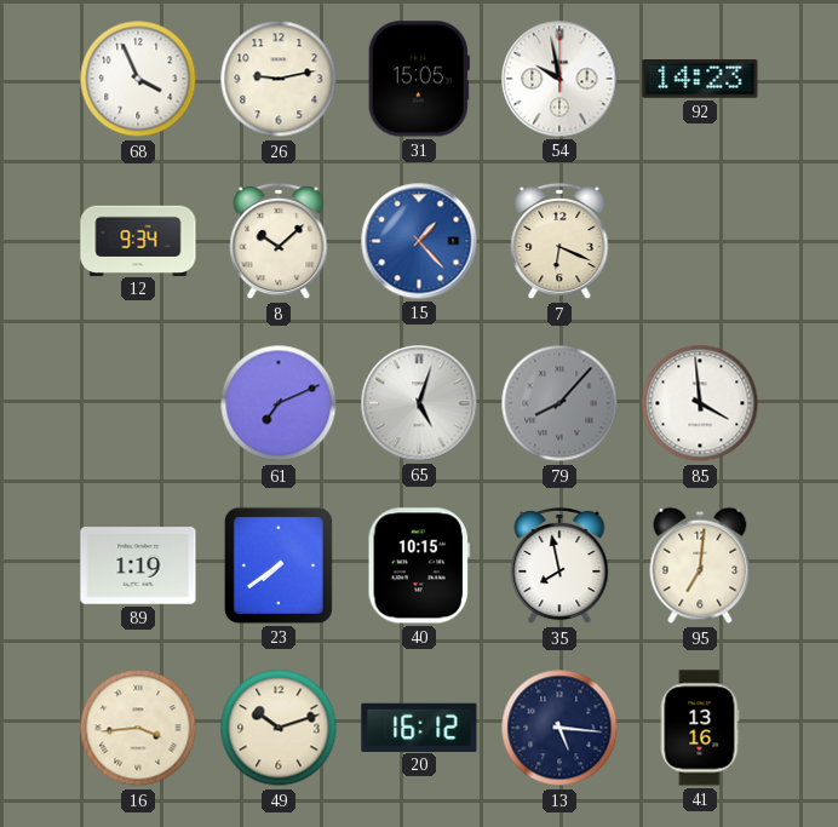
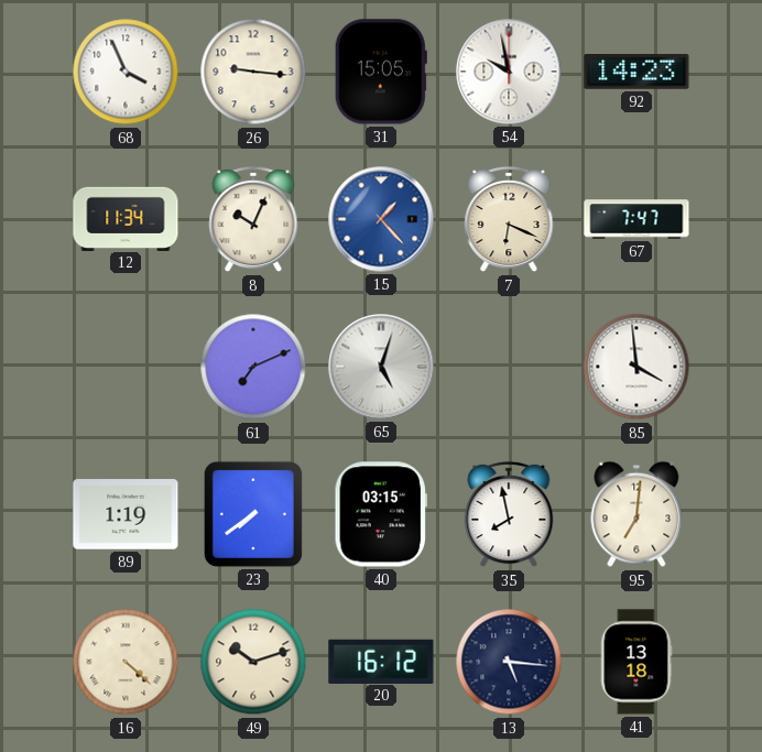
26: 9:13 -> 9:16 (253, 72)
12: 9:34 -> 11:34 (126, 218)
8: 10:08 -> 10:04 (253, 219)
67: none -> 7:47 (636, 219)
79: 8:07 -> none (559, 403)
40: 10:15 -> 03:15 (380, 514)
16: 3:44 -> 4:22 (126, 662)
41: 13:16 -> 13:18 (636, 662)
